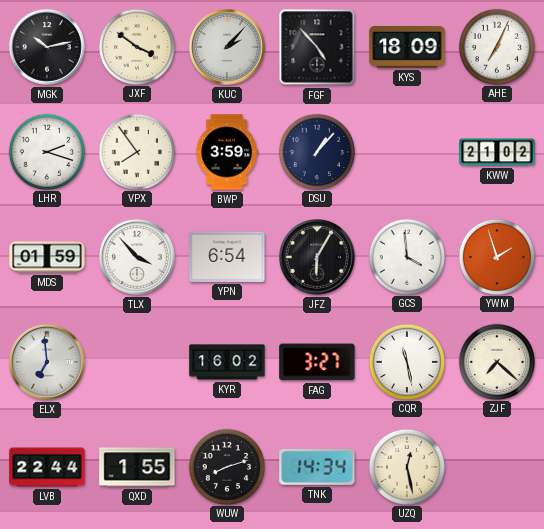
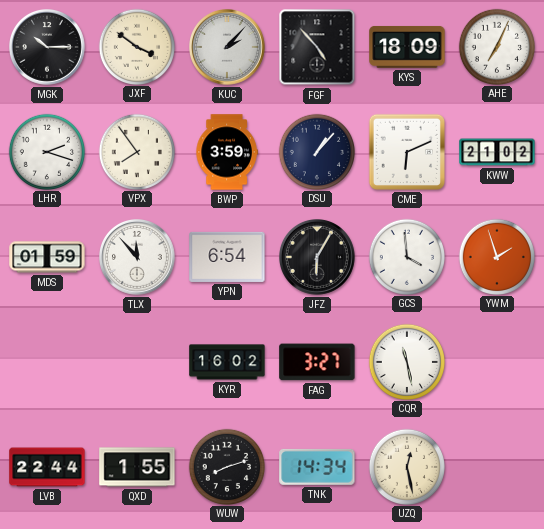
MGK: 10:13 -> 10:15 (48, 48)
CME: none -> 6:11 (407, 152)
TLX: 3:53 -> 11:53 (138, 258)
ELX: 6:59 -> none (48, 363)
ZJF: 7:22 -> none (496, 361)
